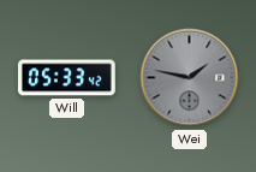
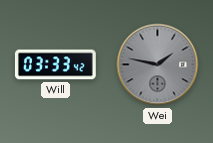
Will: 05:33 -> 03:33 (55, 65)
